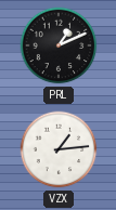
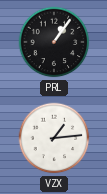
PRL: 1:11 -> 1:06 (54, 42)
